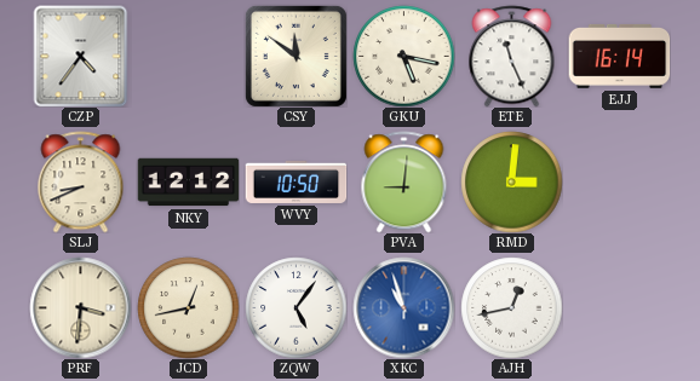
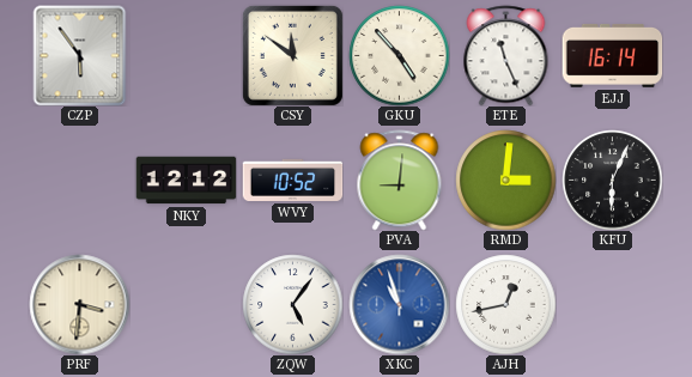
CZP: 4:36 -> 5:54 (80, 55)
GKU: 5:17 -> 4:53 (399, 55)
SLJ: 8:41 -> none (81, 181)
WVY: 10:50 -> 10:52 (292, 180)
KFU: none -> 6:04 (612, 180)
JCD: 12:43 -> none (188, 307)
